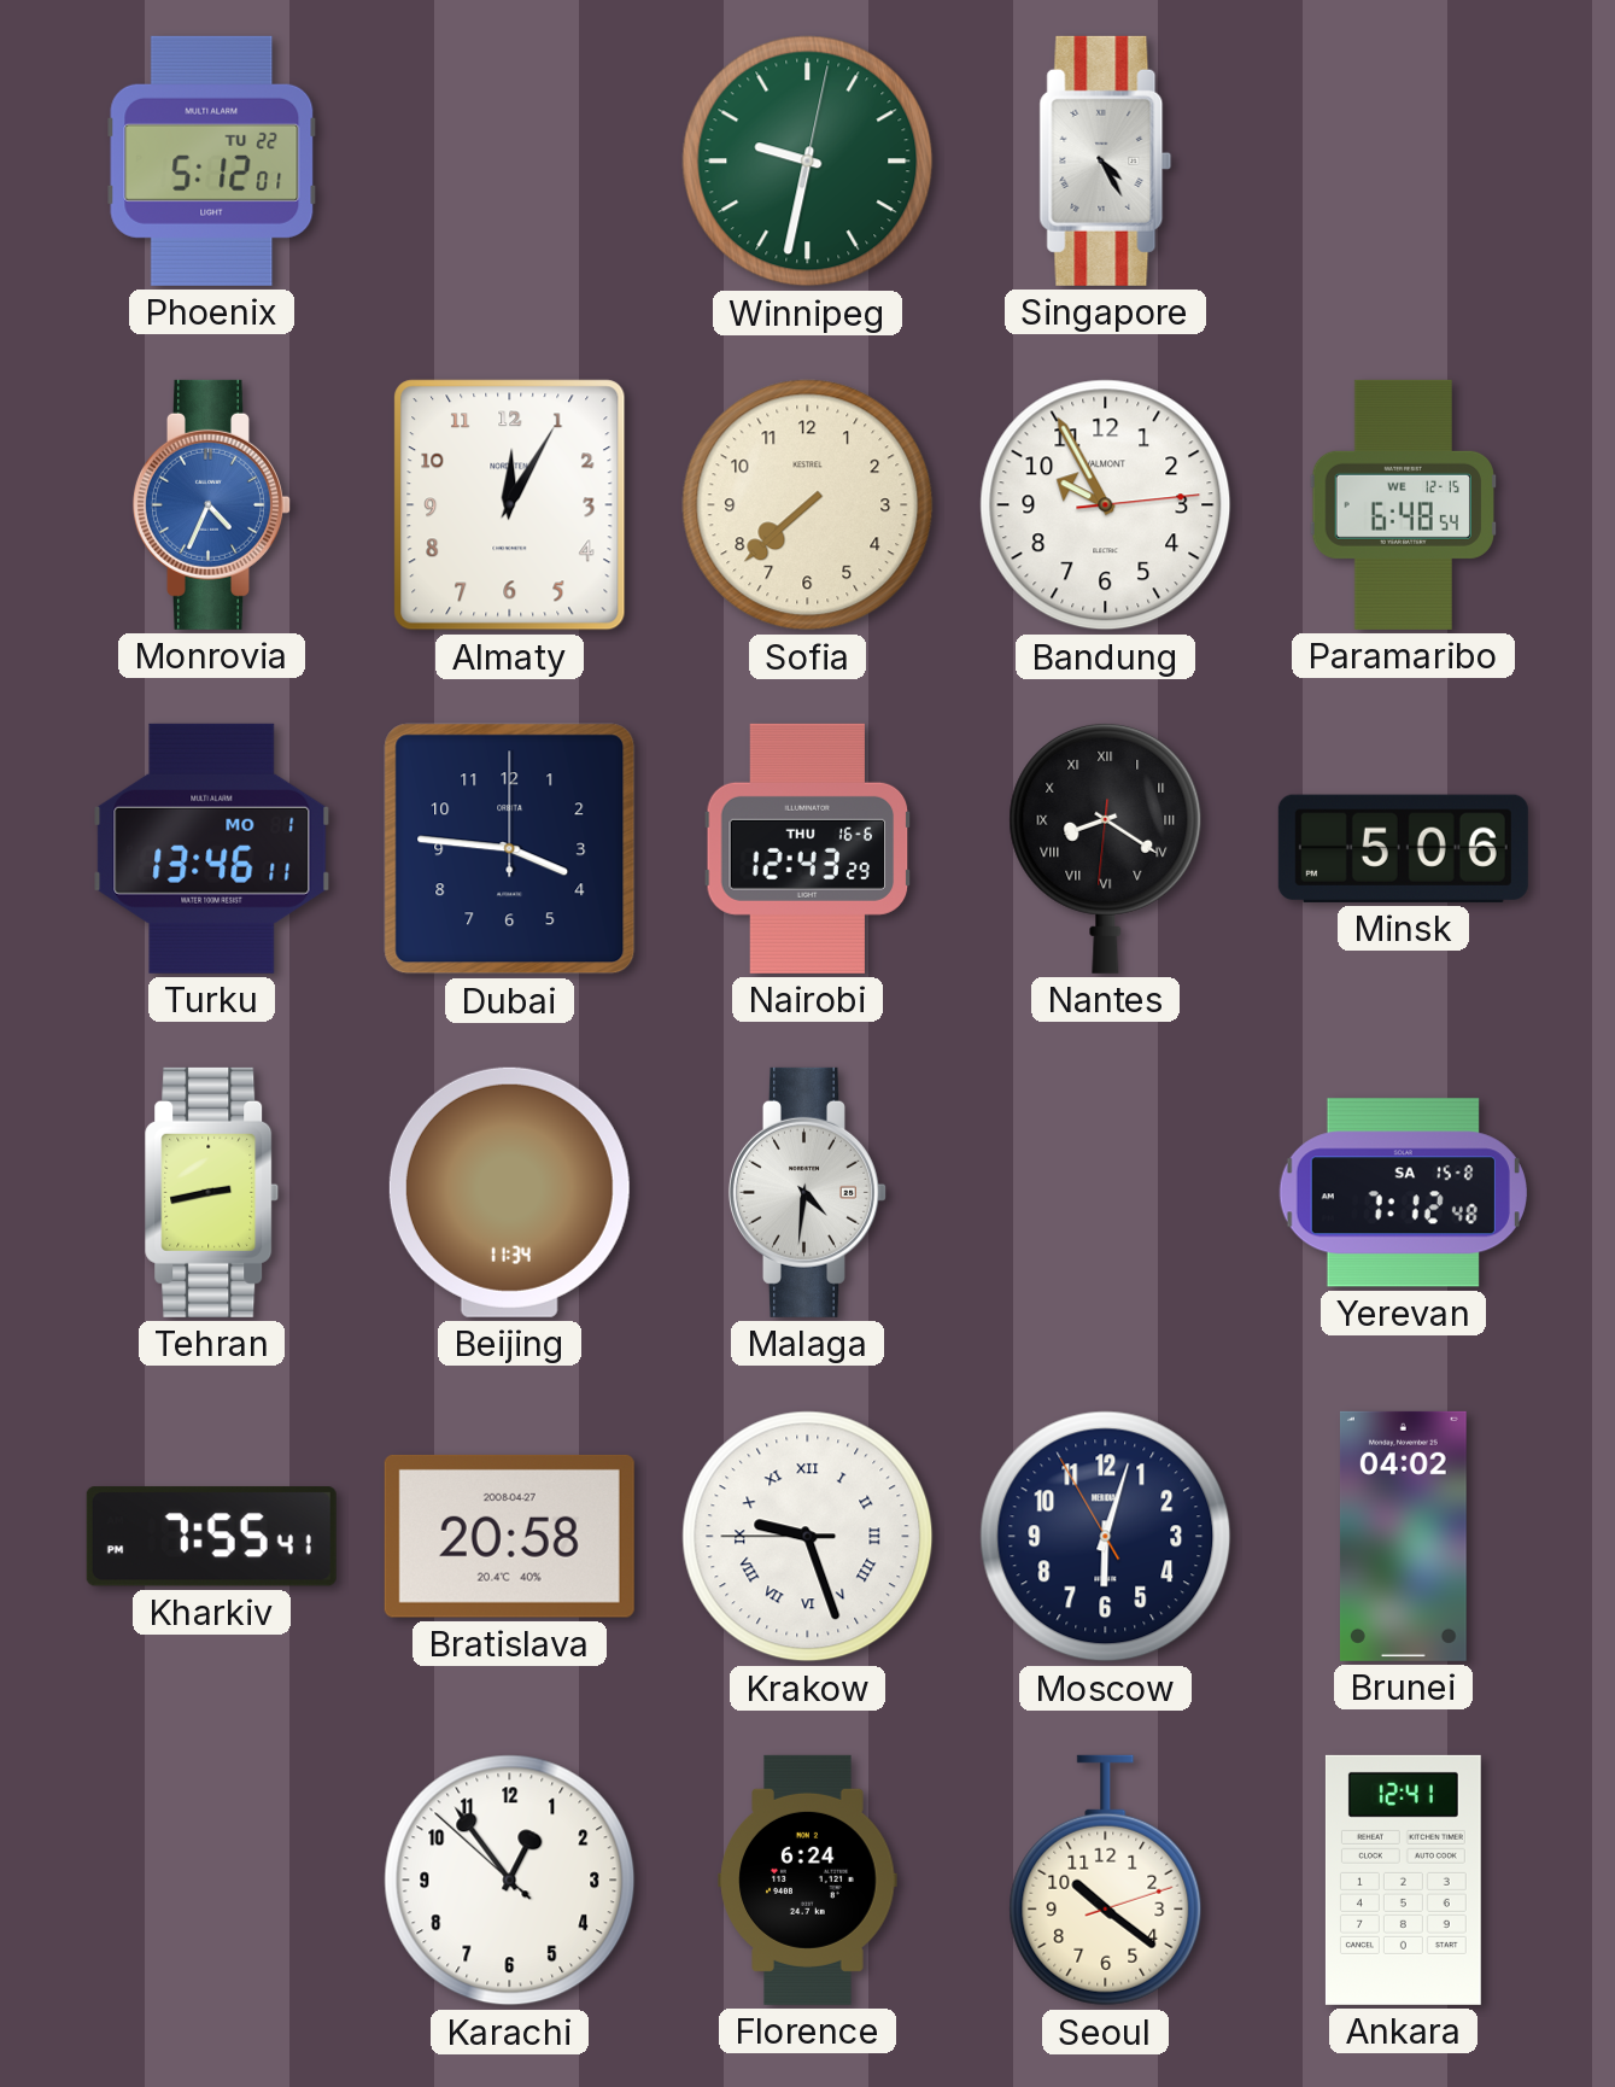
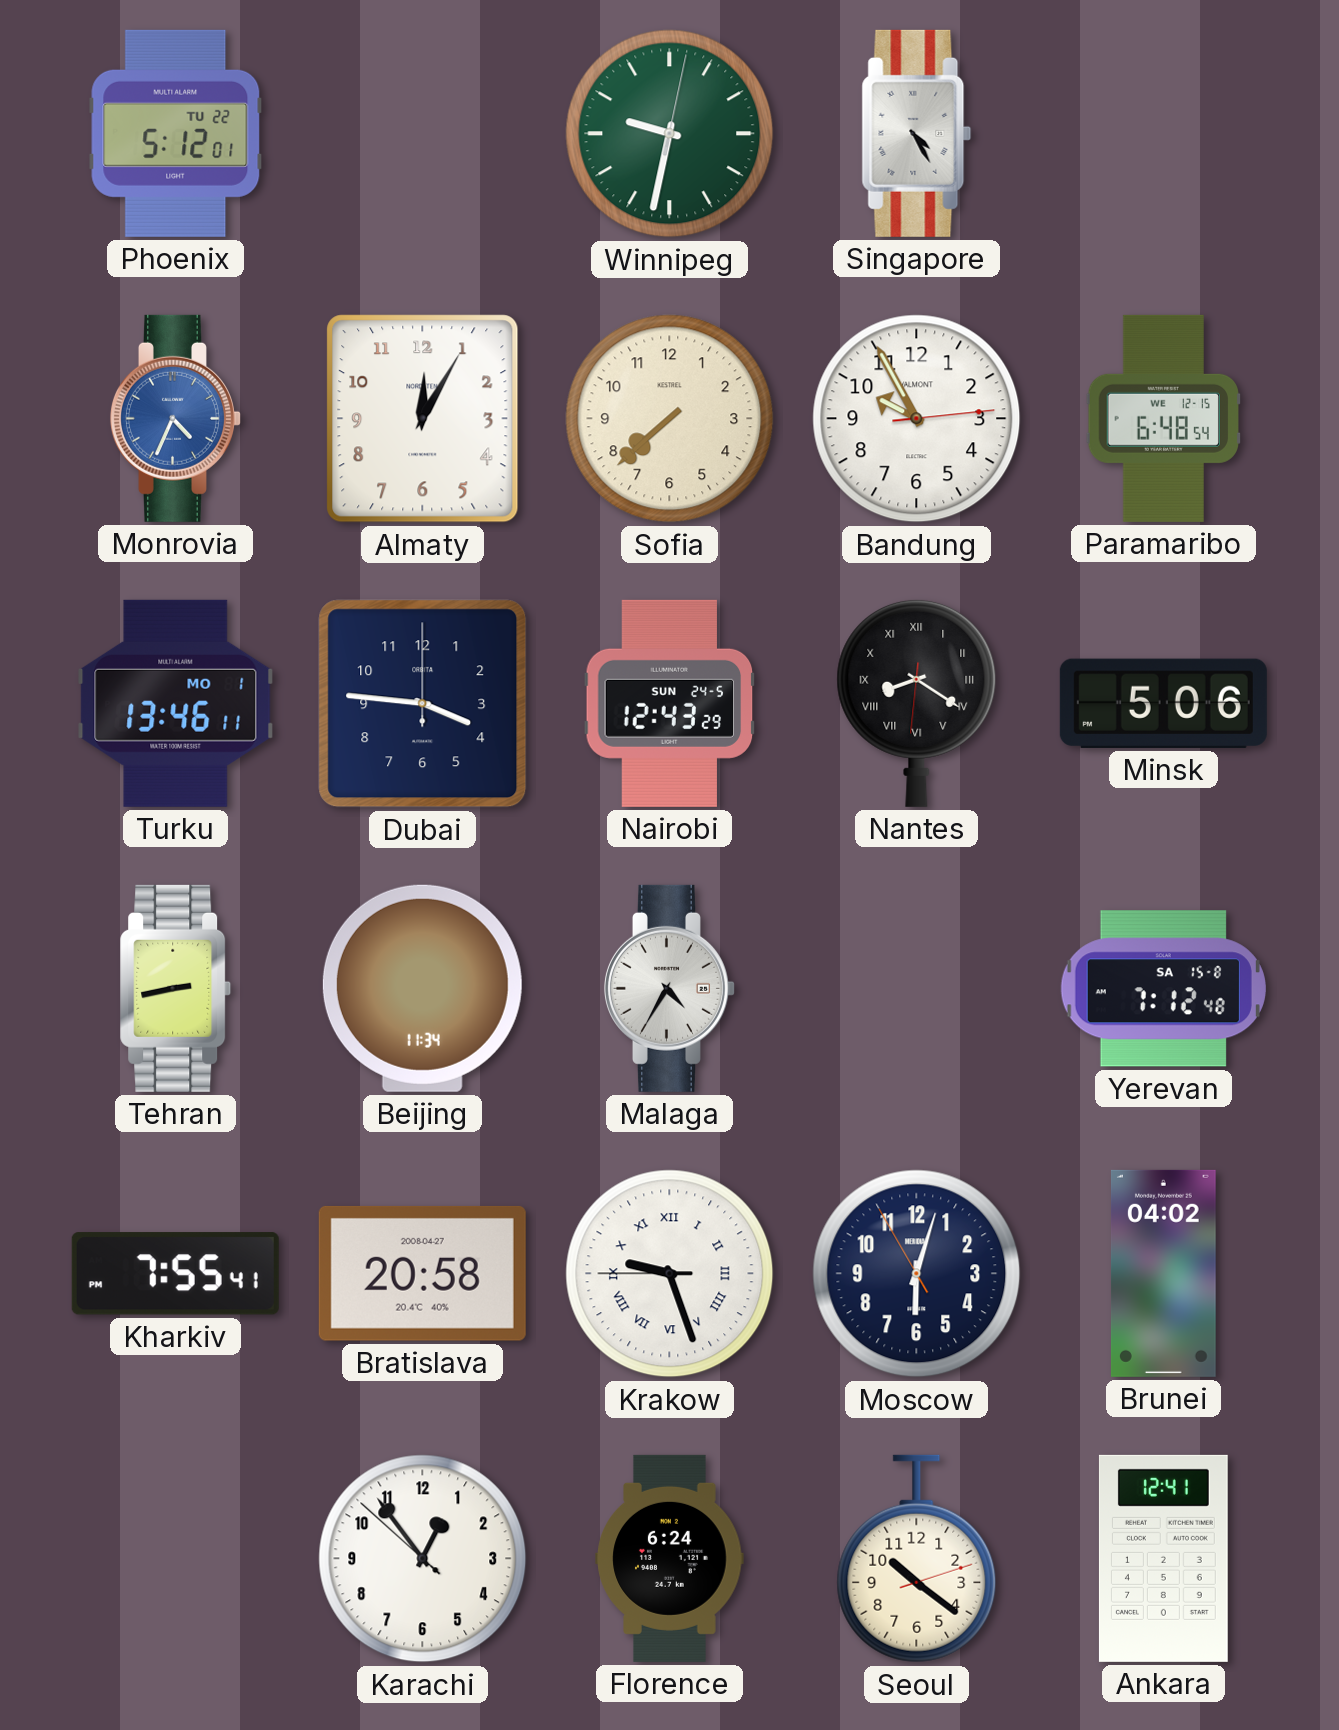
Nairobi date: THU 16-6 -> SUN 24-5 (670, 703)
Malaga: 4:31 -> 4:35 (669, 988)
